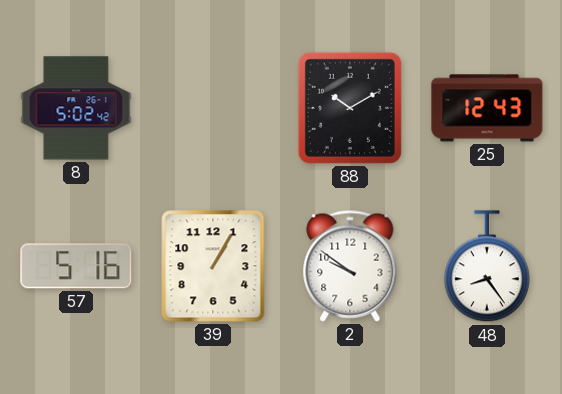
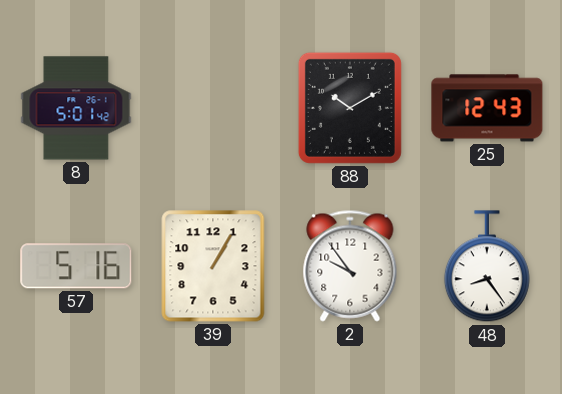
8: 5:02 -> 5:01 (76, 108)
2: 9:51 -> 9:54 (350, 266)
